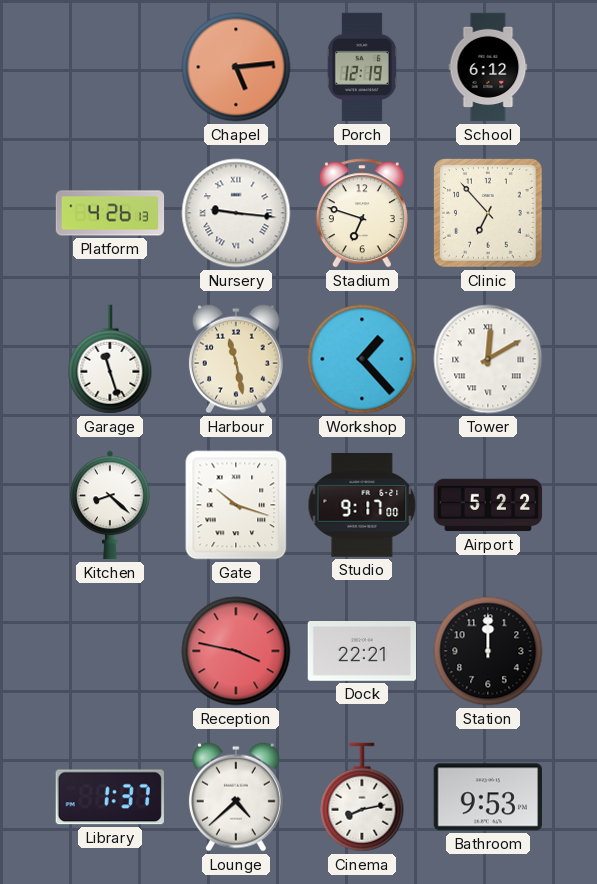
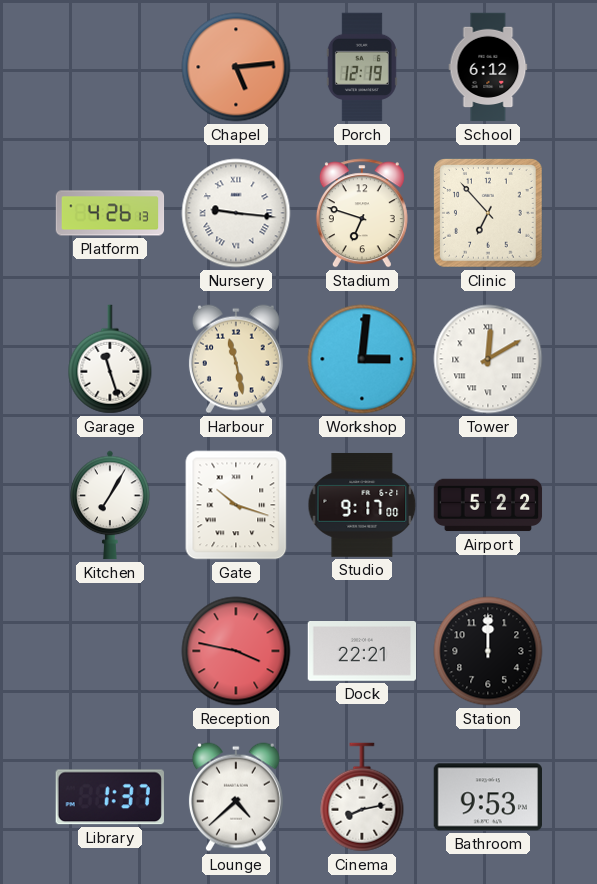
Workshop: 1:23 -> 3:01 (362, 359)
Kitchen: 8:22 -> 7:05 (110, 505)
